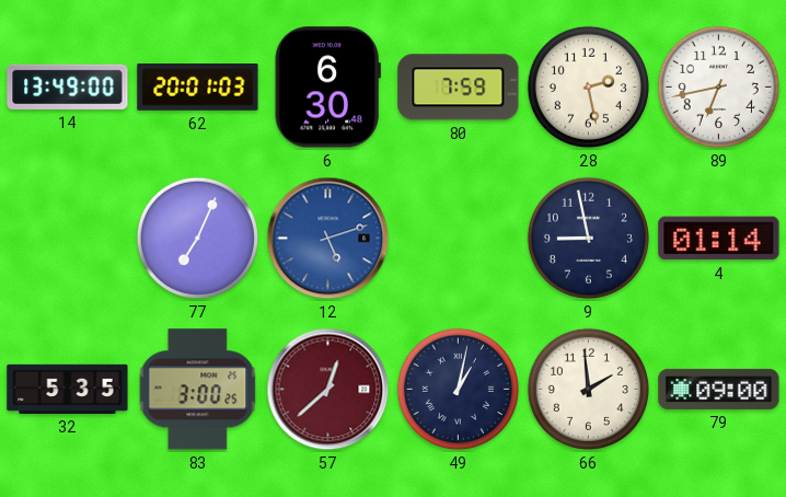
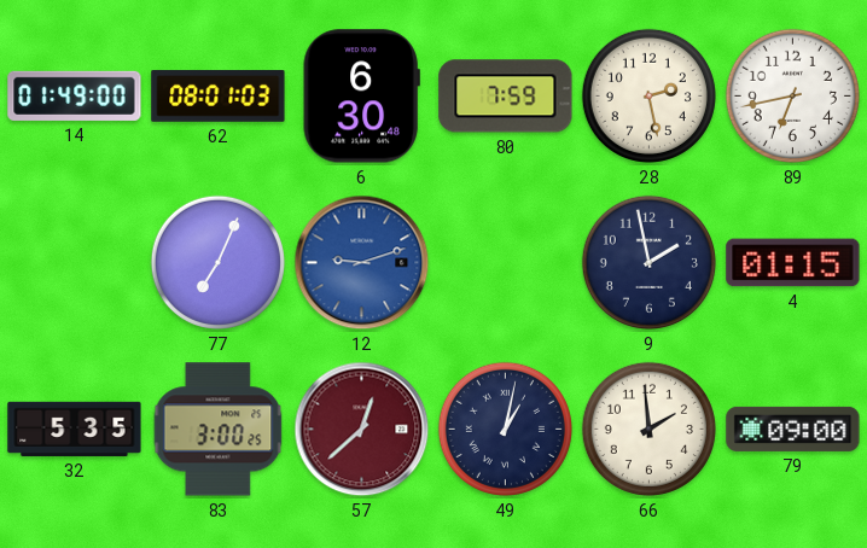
14: 13:49 -> 01:49 (75, 95)
62: 20:01 -> 08:01 (219, 97)
12: 5:12 -> 9:12 (362, 263)
9: 8:58 -> 1:58 (648, 262)
4: 01:14 -> 01:15 (793, 263)
